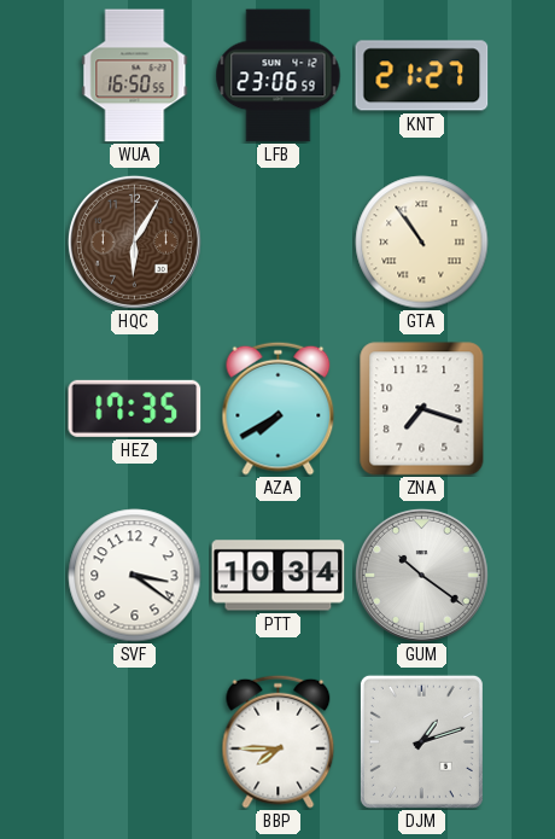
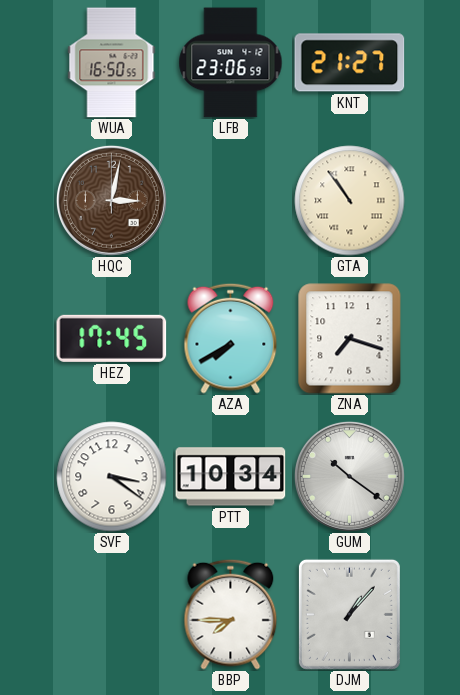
HQC: 6:05 -> 3:02 (111, 200)
HEZ: 17:35 -> 17:45 (112, 338)
DJM: 1:12 -> 1:07 (349, 614)
